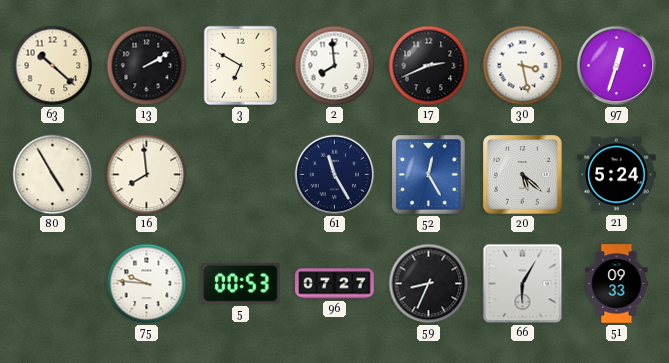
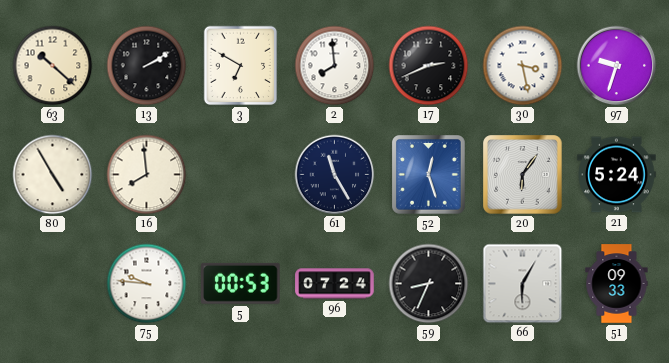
97: 12:33 -> 9:33 (617, 66)
52: 12:25 -> 12:27 (429, 175)
20: 5:22 -> 6:06 (523, 175)
96: 07:27 -> 07:24 (335, 284)
